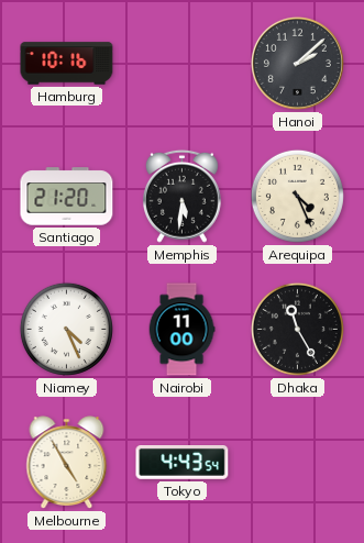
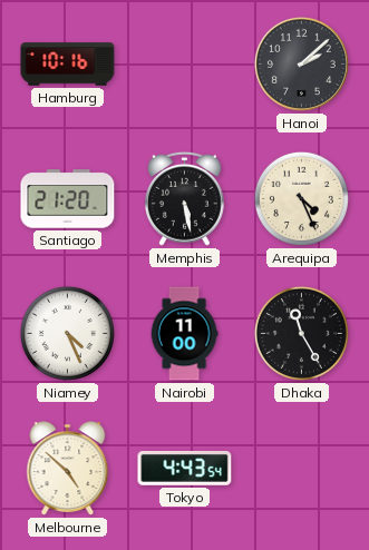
Memphis: 5:31 -> 5:28 (184, 198)
Melbourne: 4:55 -> 4:52 (68, 469)
